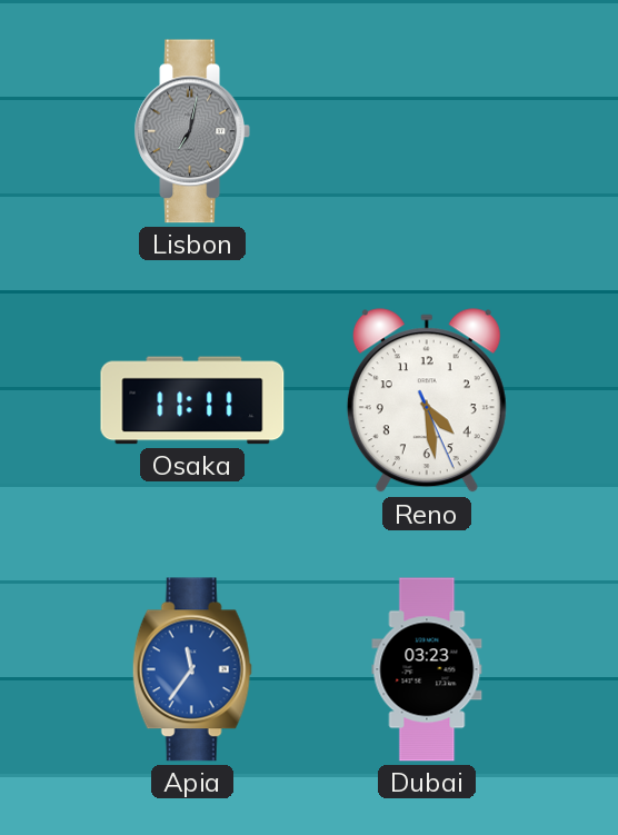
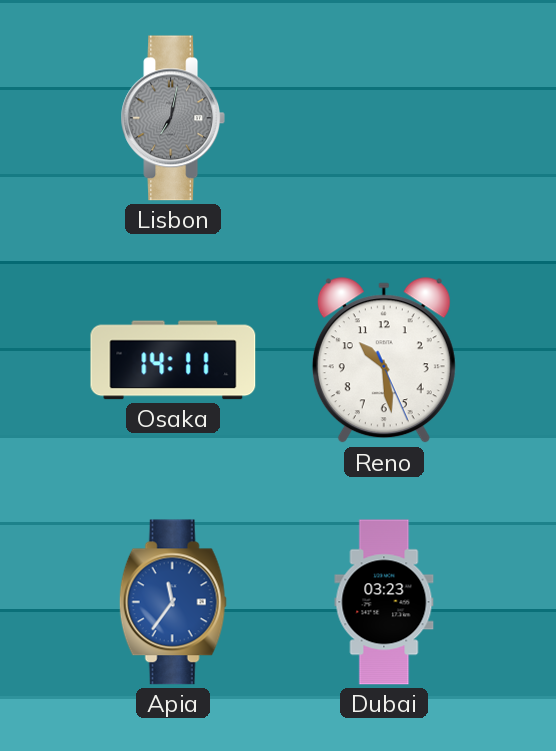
Osaka: 11:11 -> 14:11 (173, 360)
Reno: 4:28 -> 10:28 (384, 361)
